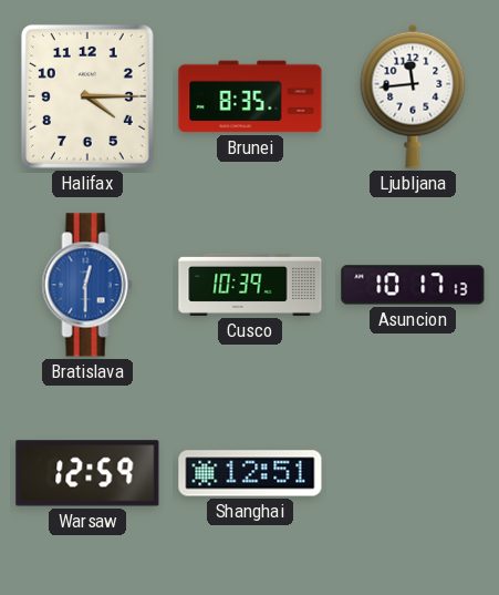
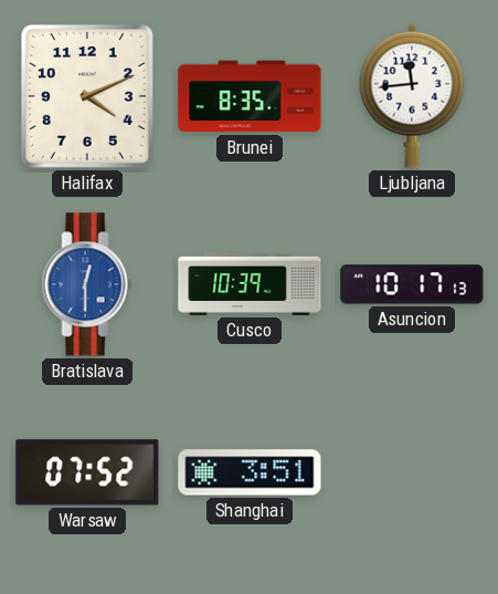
Halifax: 4:15 -> 4:11 (87, 96)
Warsaw: 12:59 -> 07:52 (87, 472)
Shanghai: 12:51 -> 3:51 (250, 472)
